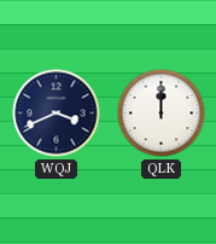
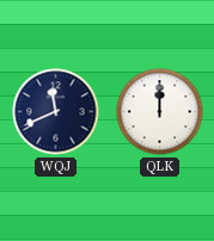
WQJ: 3:41 -> 11:41 (56, 112)
